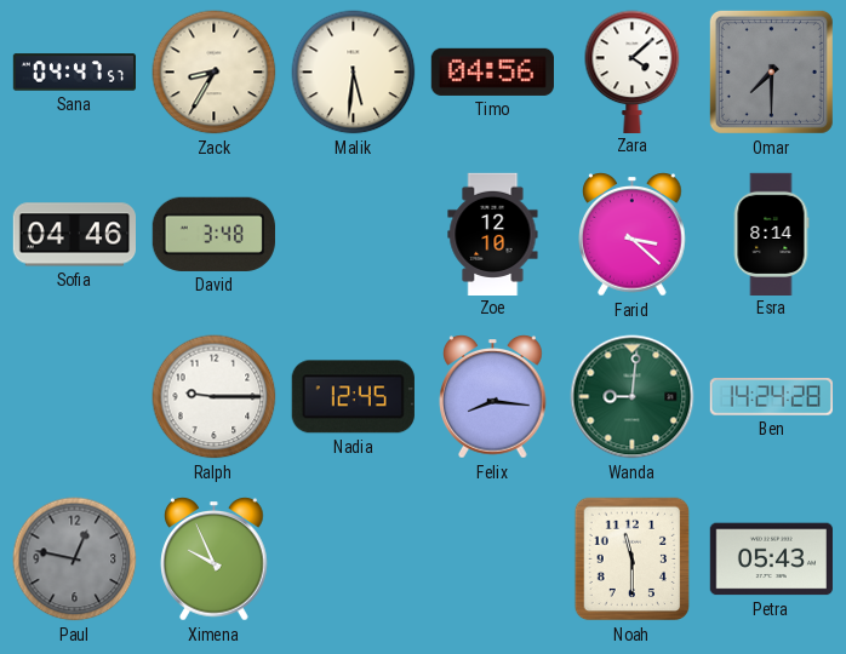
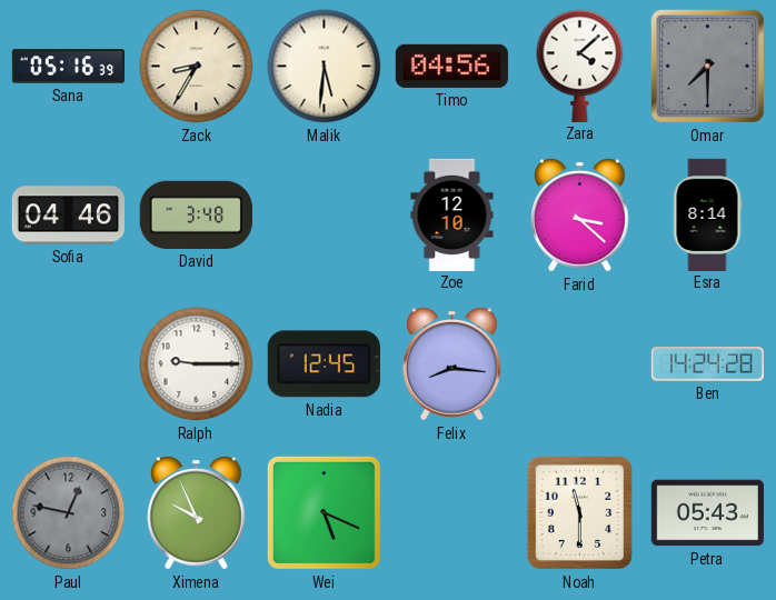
Sana: 04:47 -> 05:16 (68, 67)
Wanda: 9:01 -> none (633, 397)
Wei: none -> 5:19 (324, 512)
